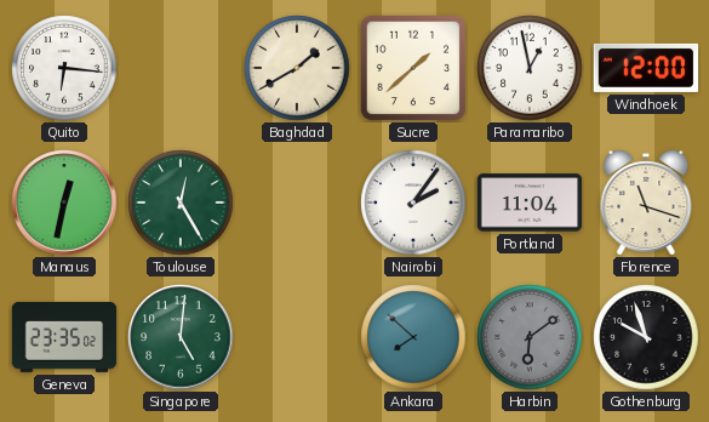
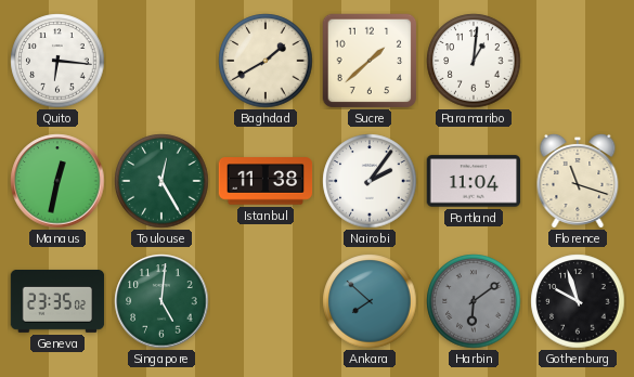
Paramaribo: 12:58 -> 1:01 (474, 61)
Windhoek: 12:00 -> none (646, 68)
Istanbul: none -> 11:38 (266, 181)
